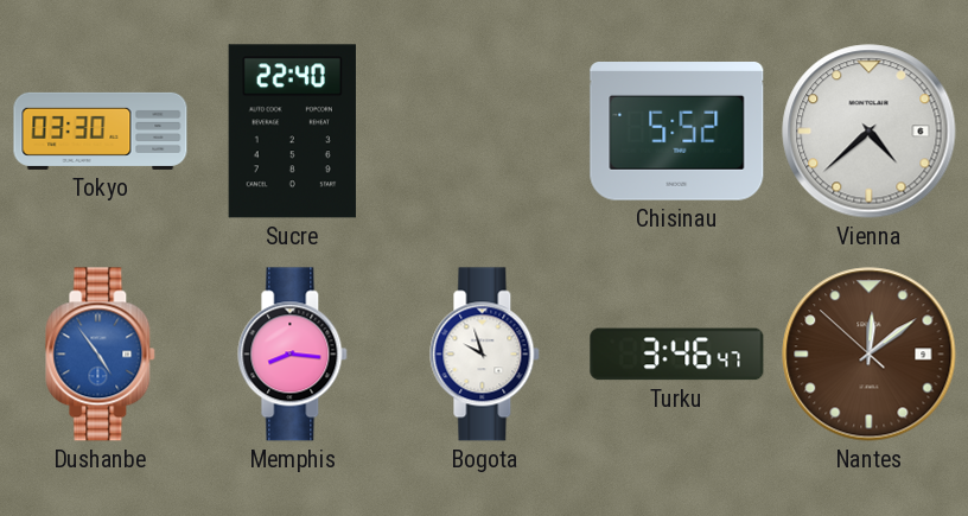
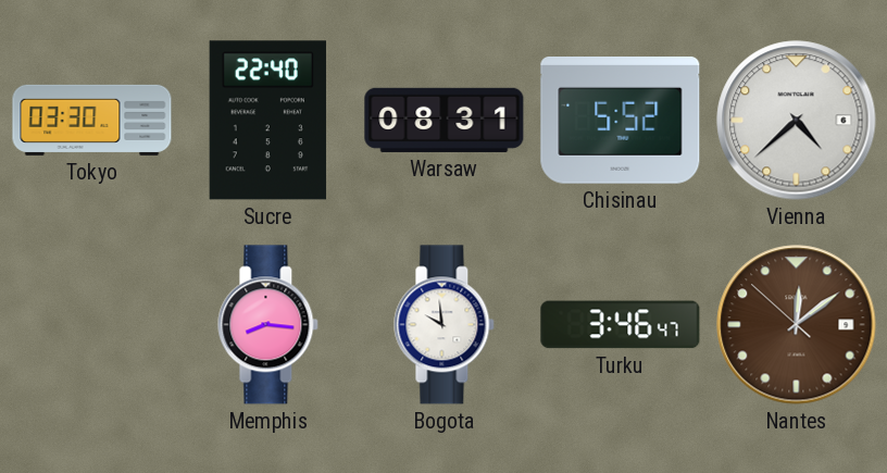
Warsaw: none -> 08:31 (445, 120)
Dushanbe: 4:54 -> none (101, 355)
Bogota: 9:57 -> 9:59 (445, 325)
